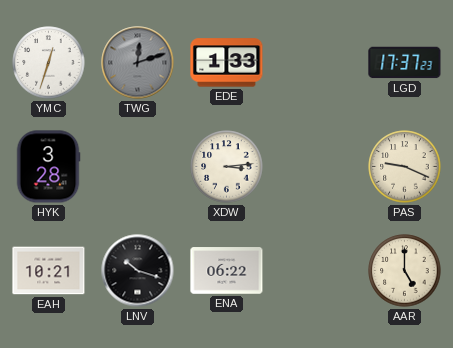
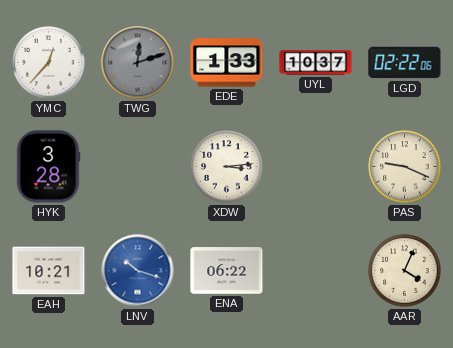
YMC: 12:33 -> 12:37 (49, 63)
UYL: none -> 10:37 (316, 63)
LGD: 17:37 -> 02:22 (405, 63)
LNV dial: black -> blue (138, 271)
AAR: 5:00 -> 4:04 (405, 271)
